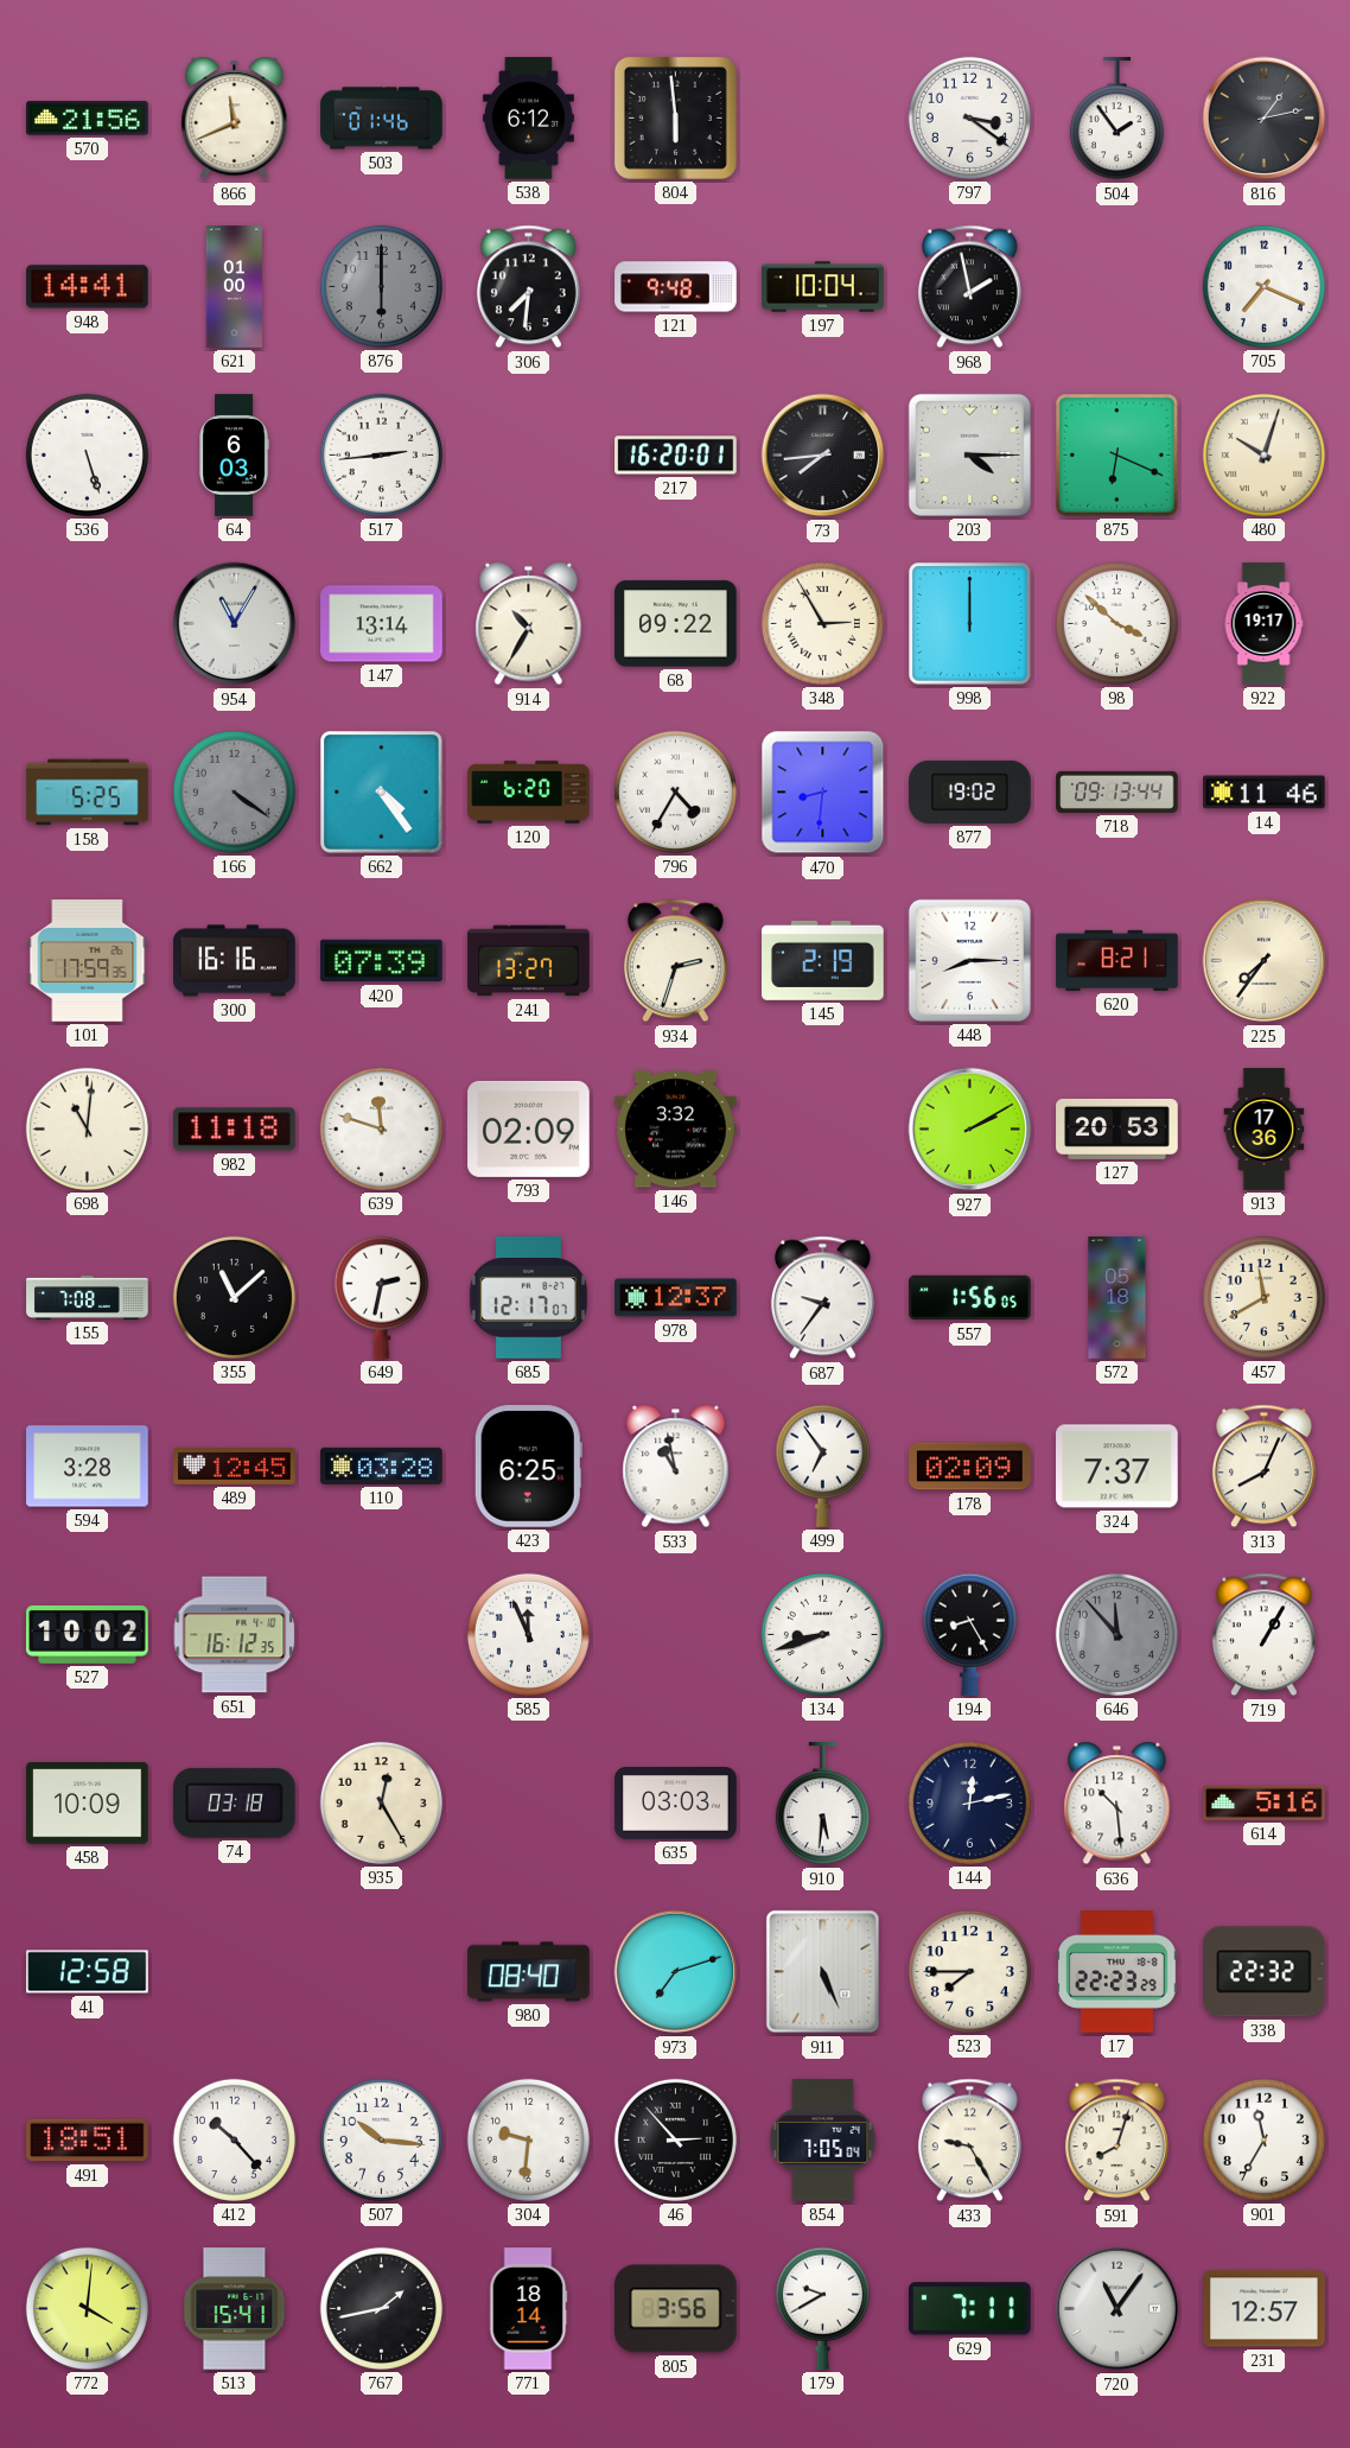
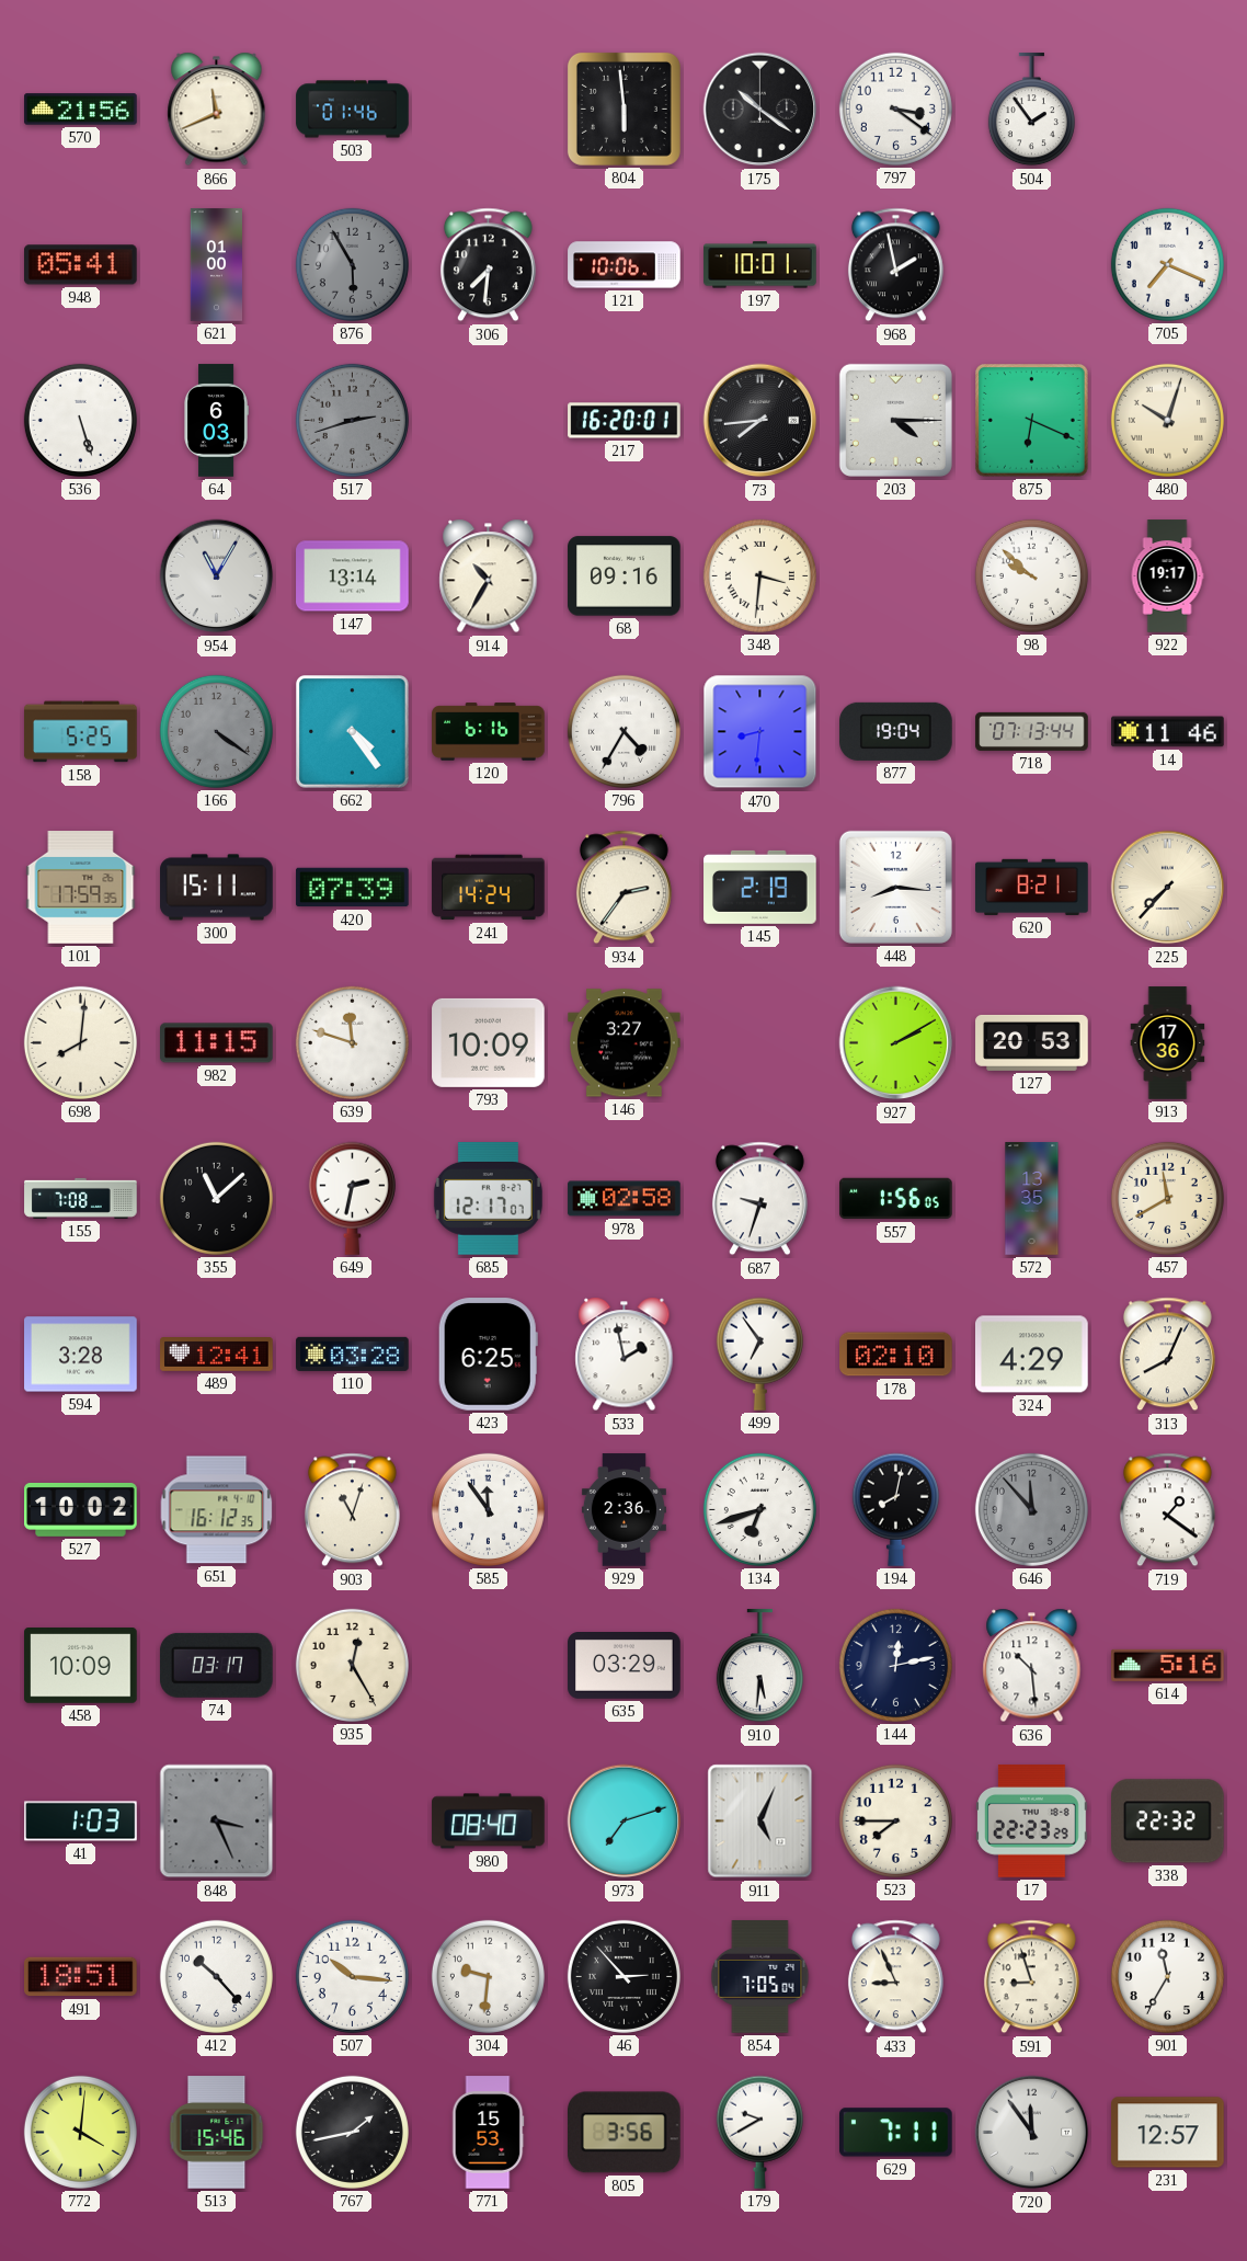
538: 6:12 -> none (528, 119)
175: none -> 10:21 (760, 110)
816: 1:13 -> none (1265, 119)
948: 14:41 -> 05:41 (81, 265)
876: 6:00 -> 5:55 (352, 264)
121: 9:48 -> 10:06 (625, 265)
197: 10:04 -> 10:01 (760, 265)
517: 2:44 -> 2:42 (352, 420)
517 dial: white -> grey (352, 420)
68: 09:22 -> 09:16 (625, 576)
348: 2:55 -> 3:31 (759, 575)
998: 12:00 -> none (970, 624)
98: 3:52 -> 9:52 (1031, 575)
120: 6:20 -> 6:16 (489, 732)
877: 19:02 -> 19:04 (896, 731)
718: 09:13 -> 07:13 (1032, 731)
300: 16:16 -> 15:11 (217, 888)
241: 13:27 -> 14:24 (489, 888)
934: 2:33 -> 2:36 (623, 888)
448: 8:15 -> 8:16 (895, 887)
225: 7:36 -> 7:37 (1168, 888)
698: 11:01 -> 8:01 (80, 1042)
982: 11:18 -> 11:15 (217, 1043)
793: 02:09 -> 10:09 (489, 1042)
146: 3:32 -> 3:27 (625, 1043)
978: 12:37 -> 02:58 (625, 1199)
687: 9:36 -> 9:33 (759, 1199)
572: 05:18 -> 13:35 (1032, 1199)
489: 12:45 -> 12:41 (217, 1355)
533: 10:58 -> 1:58 (625, 1355)
178: 02:09 -> 02:10 (896, 1355)
324: 7:37 -> 4:29 (1032, 1355)
903: none -> 11:03 (352, 1510)
585: 11:56 -> 11:54 (488, 1509)
929: none -> 2:36 (623, 1510)
134: 8:42 -> 6:42 (759, 1509)
194: 8:25 -> 8:02 (895, 1509)
719: 1:05 -> 1:21 (1167, 1510)
74: 03:18 -> 03:17 (216, 1665)
635: 03:03 -> 03:29 (625, 1666)
41: 12:58 -> 1:03 (81, 1822)
848: none -> 3:26 (217, 1822)
911: 5:26 -> 5:04 (760, 1822)
433: 9:25 -> 8:56 (895, 1977)
591: 8:03 -> 8:57 (1031, 1977)
513: 15:41 -> 15:46 (217, 2133)
771: 18:14 -> 15:53 (488, 2133)
720: 11:06 -> 11:54 (1032, 2133)
